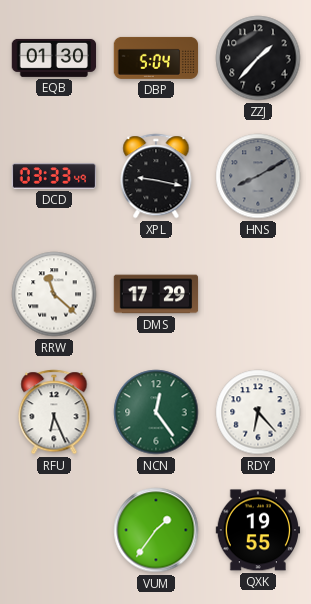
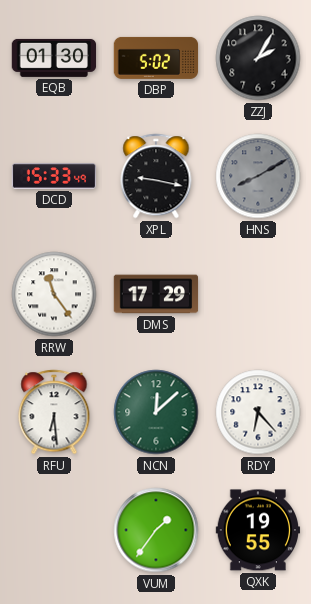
DBP: 5:04 -> 5:02 (156, 58)
ZZJ: 1:37 -> 2:05 (258, 58)
DCD: 03:33 -> 15:33 (54, 176)
RRW: 11:22 -> 11:24 (54, 294)
RFU: 6:26 -> 6:29 (54, 412)
NCN: 12:24 -> 12:08 (156, 412)
